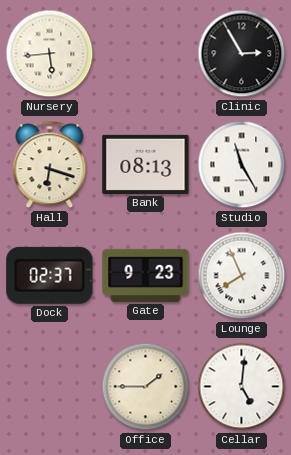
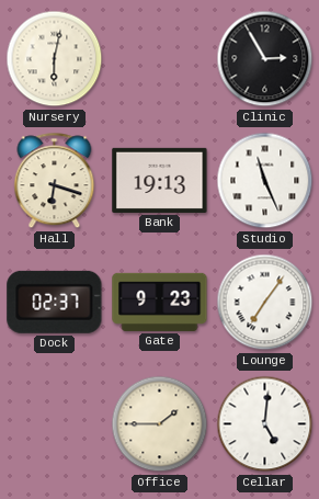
Nursery: 5:44 -> 6:02 (55, 59)
Bank: 08:13 -> 19:13 (160, 180)
Studio: 11:25 -> 11:26 (265, 181)
Lounge: 7:56 -> 7:06 (265, 303)
